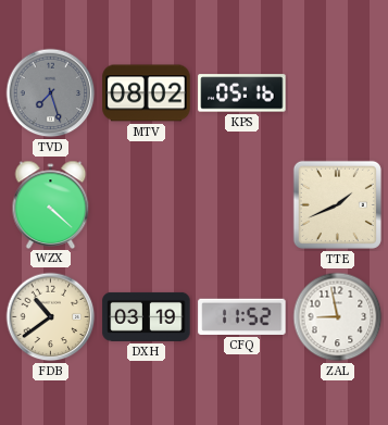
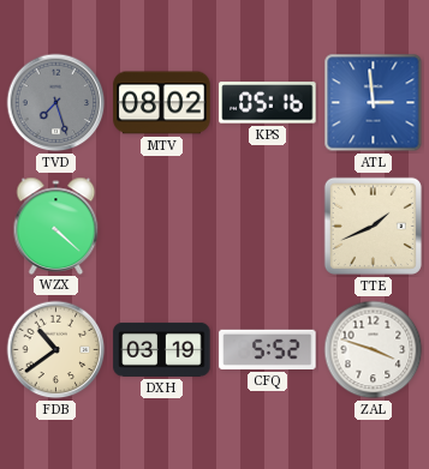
ATL: none -> 2:59 (374, 103)
CFQ: 11:52 -> 5:52 (268, 349)
ZAL: 8:58 -> 3:48 (374, 350)
